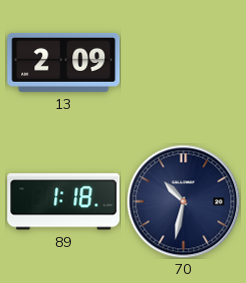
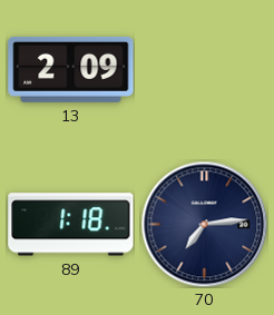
70: 10:32 -> 7:14 (204, 224)
